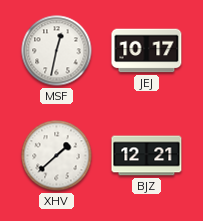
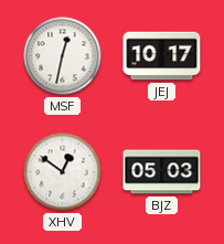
XHV: 1:38 -> 12:51 (63, 172)
BJZ: 12:21 -> 05:03 (162, 172)
